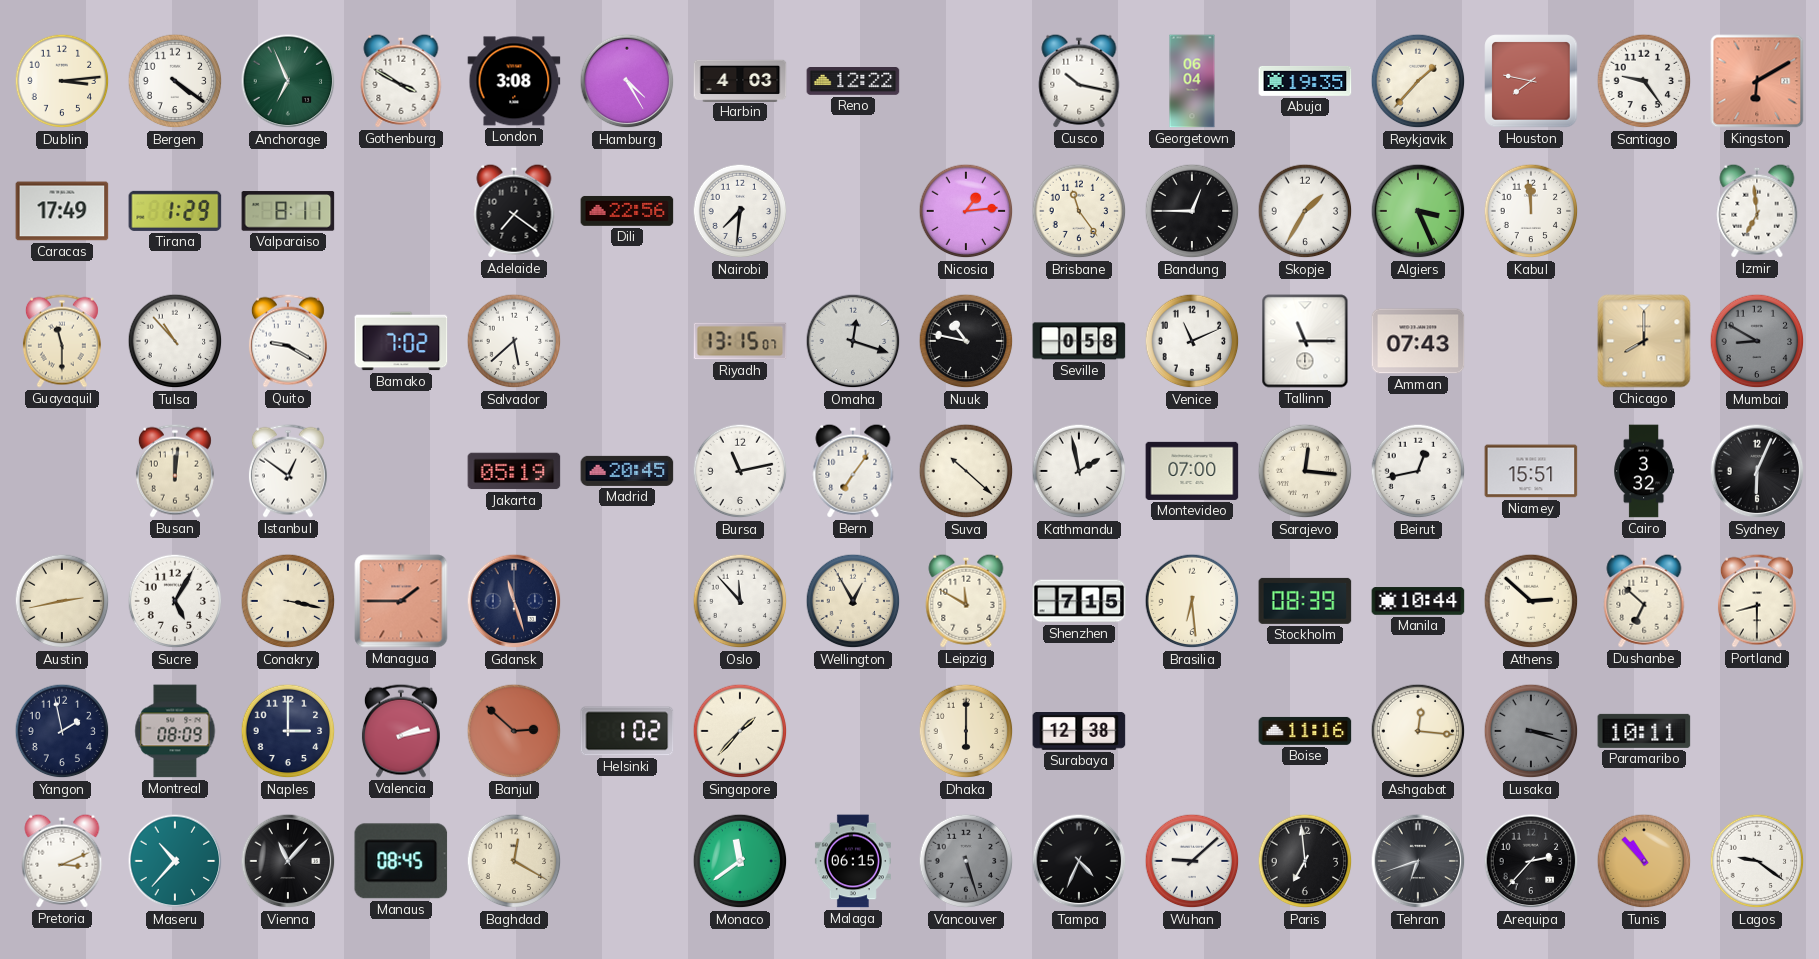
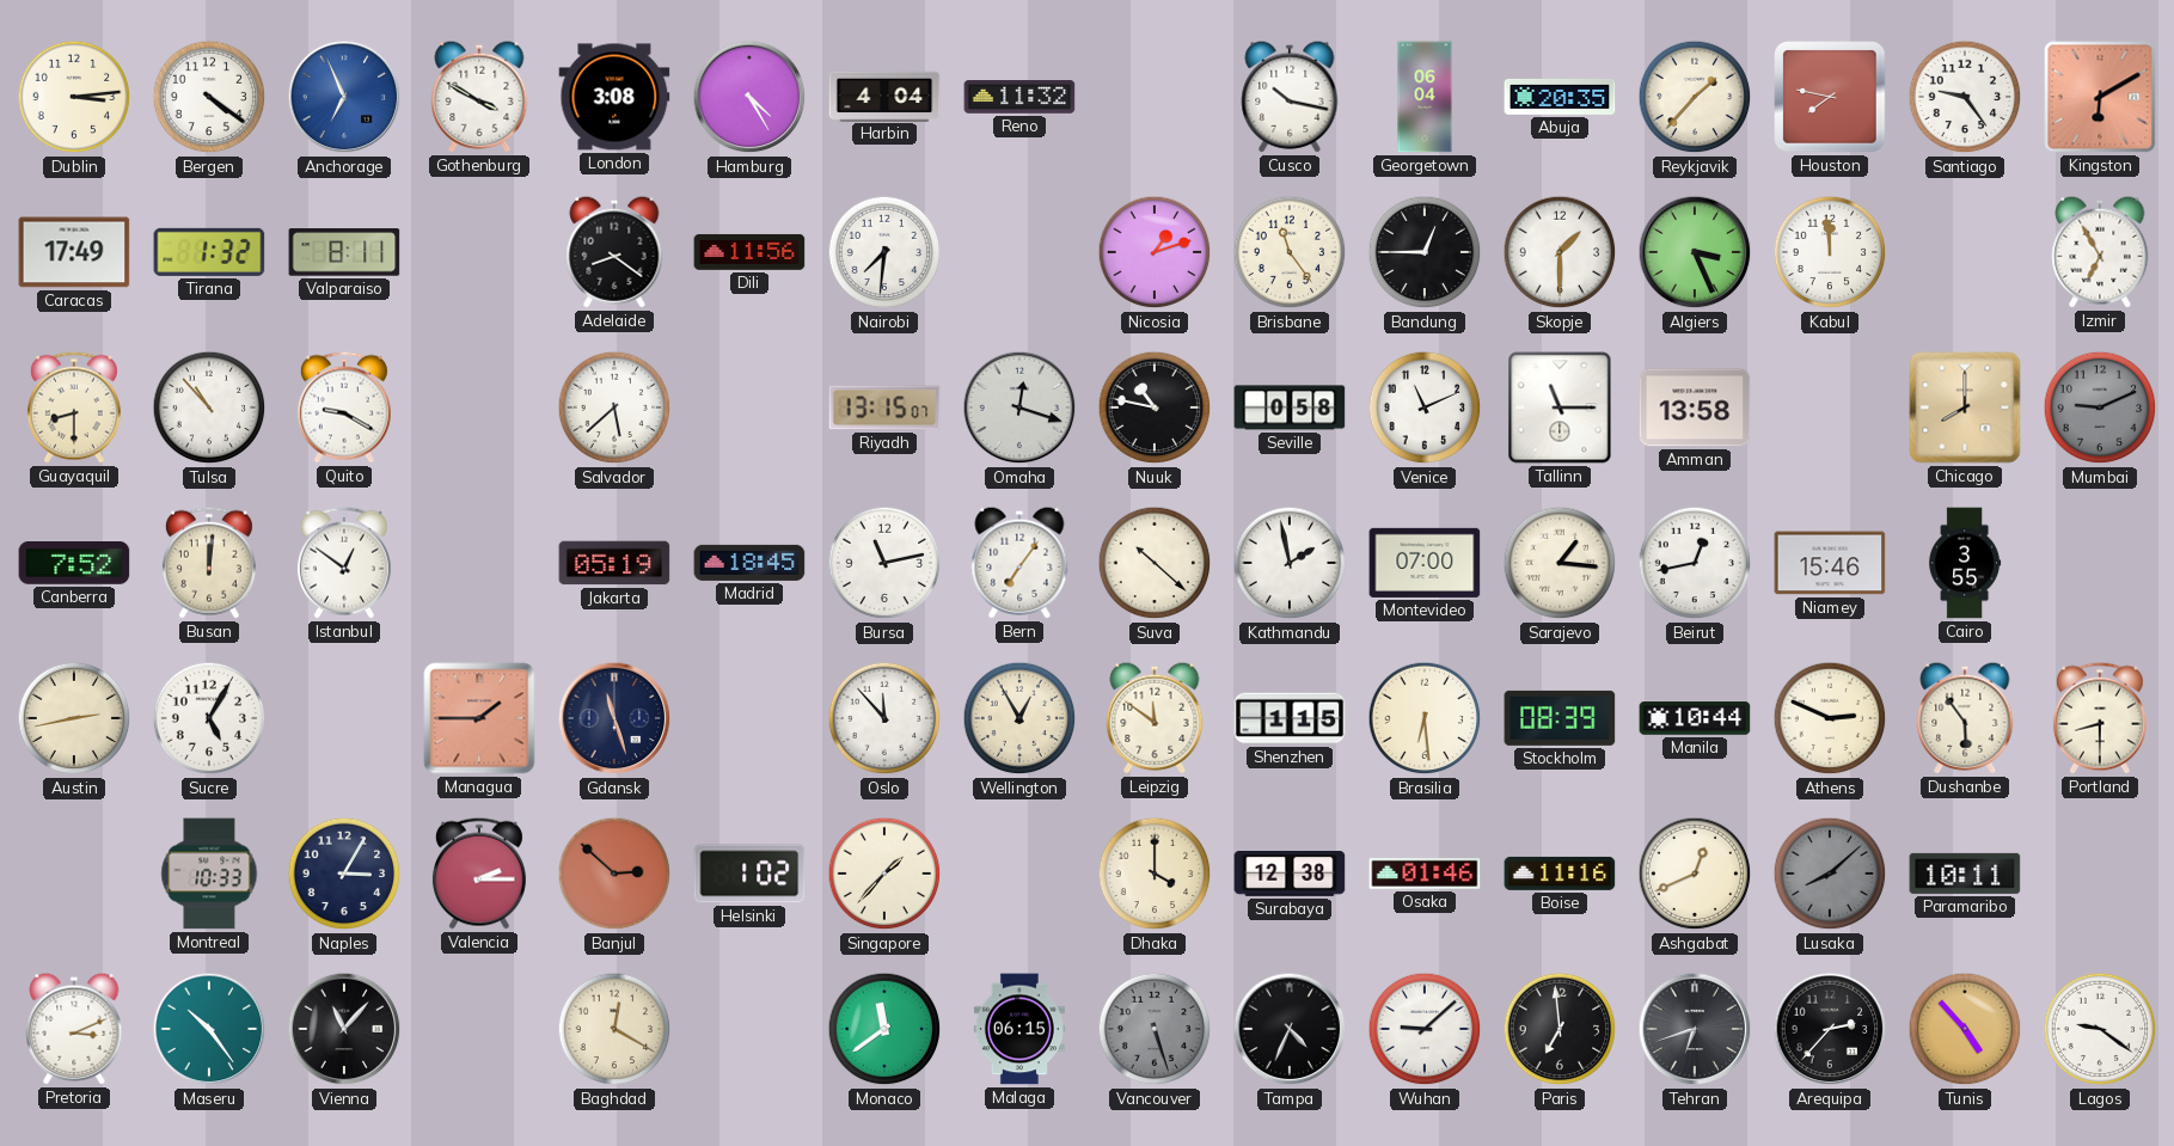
Anchorage dial: green -> blue (344, 97)
Harbin: 4:03 -> 4:04 (884, 96)
Reno: 12:22 -> 11:32 (1019, 98)
Abuja: 19:35 -> 20:35 (1560, 97)
Tirana: 1:29 -> 1:32 (209, 252)
Adelaide: 7:21 -> 8:21 (614, 252)
Dili: 22:56 -> 11:56 (749, 252)
Nicosia: 1:14 -> 1:12 (1155, 252)
Skopje: 1:35 -> 1:30 (1560, 252)
Izmir: 6:59 -> 6:55 (2100, 252)
Guayaquil: 11:30 -> 8:30 (74, 407)
Bamako: 7:02 -> none (401, 341)
Amman: 07:43 -> 13:58 (1695, 407)
Mumbai: 8:50 -> 9:11 (2100, 407)
Canberra: none -> 7:52 (74, 563)
Madrid: 20:45 -> 18:45 (749, 563)
Sarajevo: 12:16 -> 1:16 (1560, 563)
Niamey: 15:51 -> 15:46 (1830, 563)
Cairo: 3:32 -> 3:55 (1965, 563)
Sydney: 6:04 -> none (1757, 471)
Conakry: 3:17 -> none (288, 601)
Leipzig: 11:50 -> 11:51 (1155, 718)
Shenzhen: 7:15 -> 1:15 (1290, 718)
Athens: 2:52 -> 2:49 (1830, 718)
Dushanbe: 6:52 -> 5:54 (1965, 718)
Yangon: 1:58 -> none (62, 731)
Montreal: 08:09 -> 10:33 (209, 874)
Naples: 3:00 -> 3:05 (344, 874)
Valencia: 2:13 -> 2:15 (479, 874)
Dhaka: 6:00 -> 4:00 (1155, 874)
Osaka: none -> 01:46 (1425, 874)
Ashgabat: 12:16 -> 12:41 (1695, 874)
Lusaka: 3:18 -> 8:08 (1830, 874)
Maseru: 10:37 -> 10:24 (209, 1029)
Manaus: 08:45 -> none (401, 861)
Tunis: 10:53 -> 4:53 (1965, 1029)
